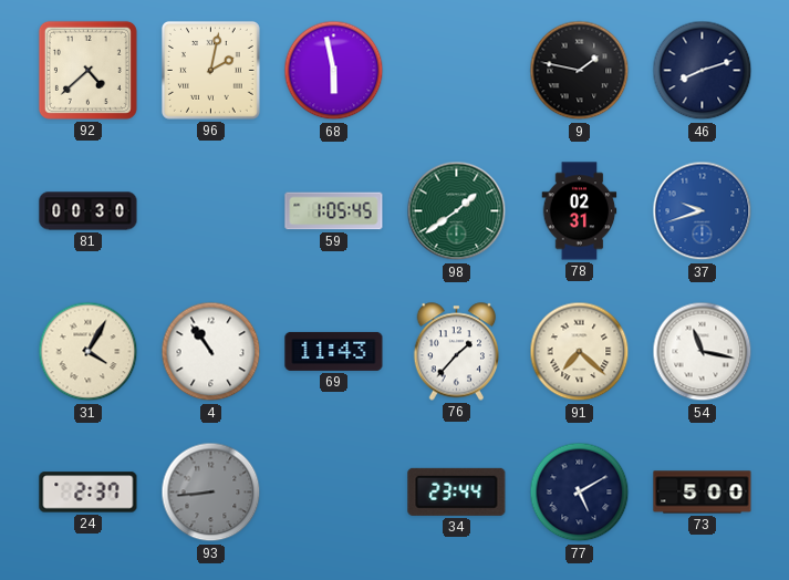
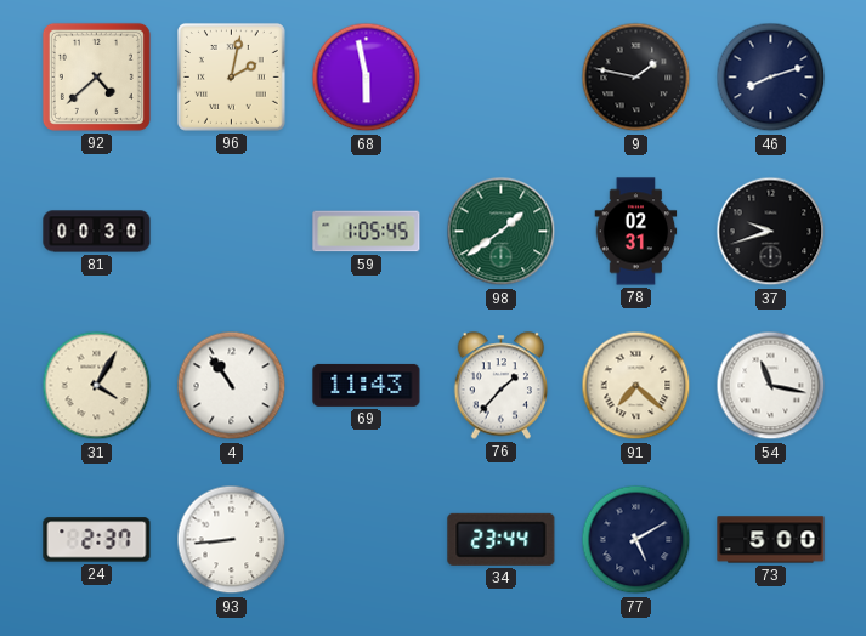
37 dial: blue -> black (771, 232)
93 dial: grey -> white (232, 540)
